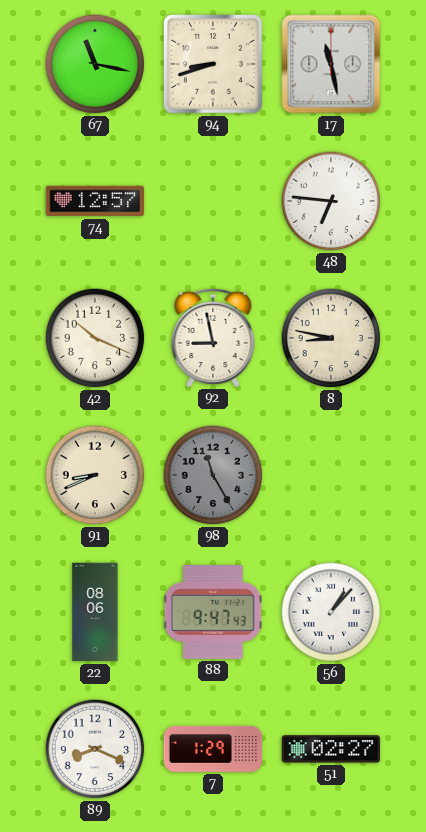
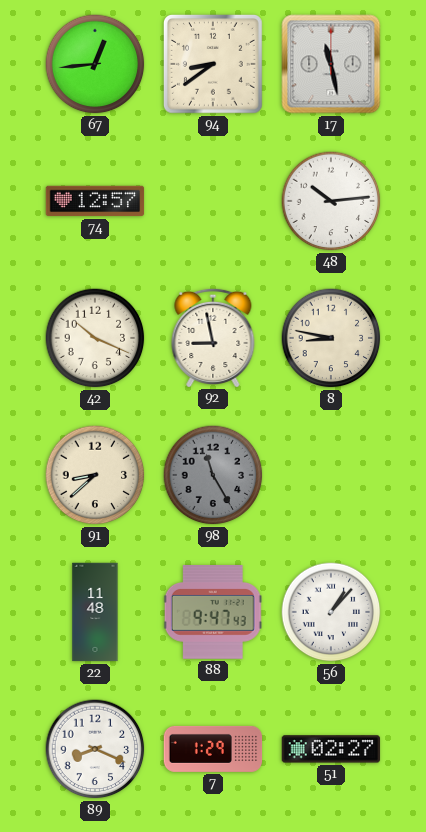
67: 11:17 -> 12:44 (95, 64)
94: 8:42 -> 8:39 (214, 65)
48: 6:46 -> 10:14 (331, 201)
91: 8:41 -> 8:38 (95, 475)
22: 08:06 -> 11:48 (95, 612)
